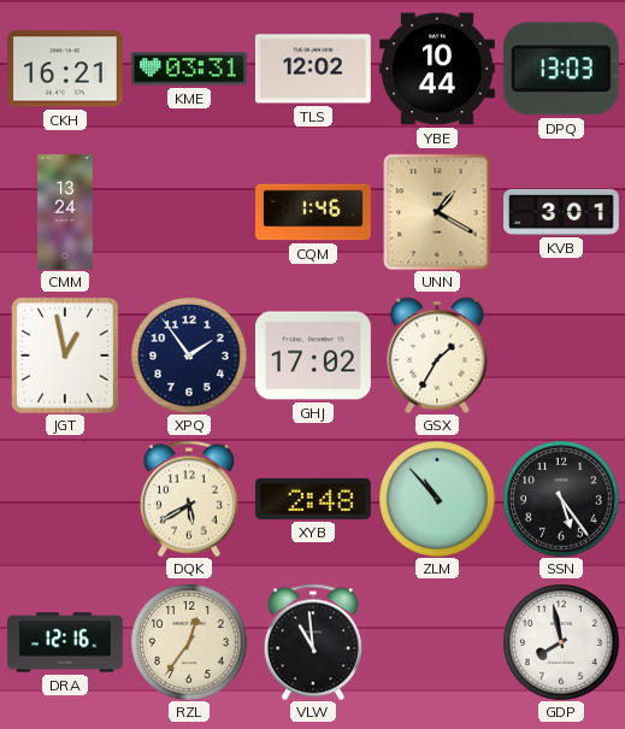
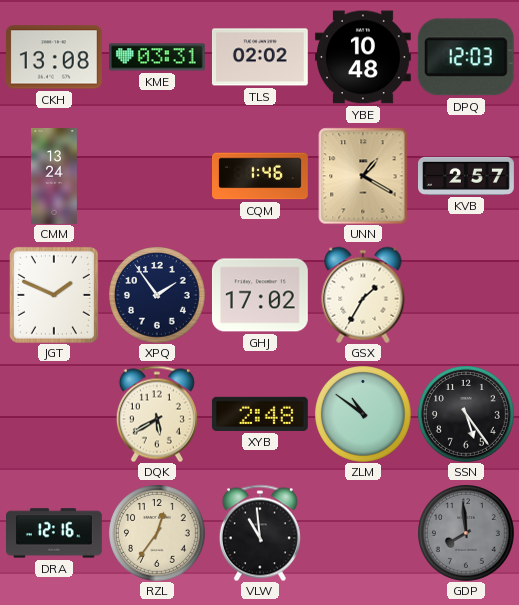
CKH: 16:21 -> 13:08 (54, 57)
TLS: 12:02 -> 02:02 (260, 57)
YBE: 10:44 -> 10:48 (364, 57)
DPQ: 13:03 -> 12:03 (466, 57)
KVB: 3:01 -> 2:57 (467, 176)
JGT: 12:58 -> 1:49 (54, 295)
ZLM: 10:53 -> 10:51 (363, 414)
GDP: 7:58 -> 7:59 (466, 533)
GDP dial: white -> grey (466, 533)
